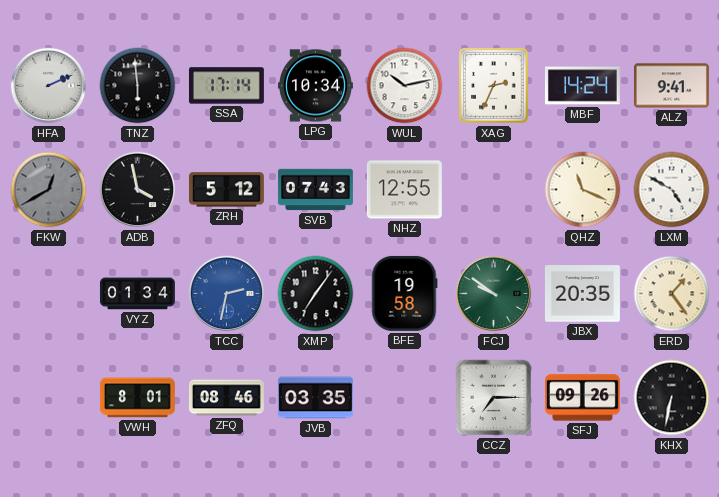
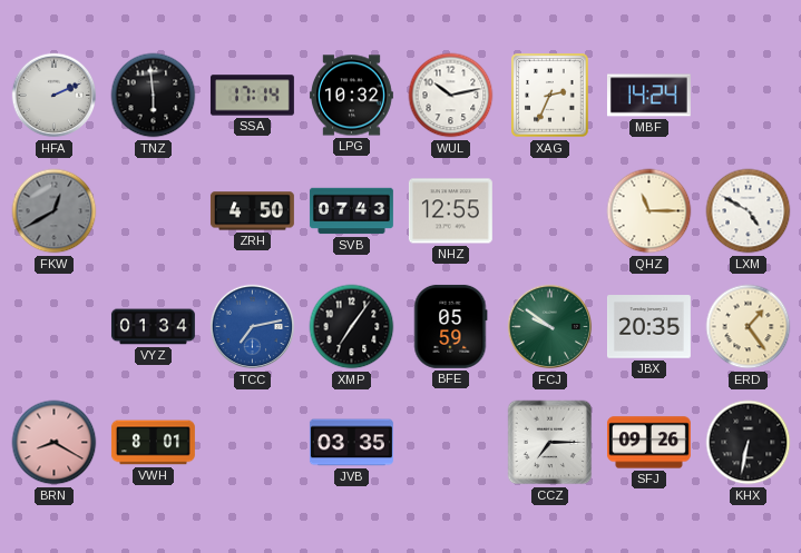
LPG: 10:34 -> 10:32 (351, 96)
ALZ: 9:41 -> none (671, 86)
ADB: 3:58 -> none (138, 190)
ZRH: 5:12 -> 4:50 (252, 211)
QHZ: 11:19 -> 11:15 (649, 211)
TCC: 2:32 -> 7:13 (253, 327)
BFE: 19:58 -> 05:59 (451, 326)
BRN: none -> 8:20 (55, 443)
ZFQ: 08:46 -> none (226, 398)
